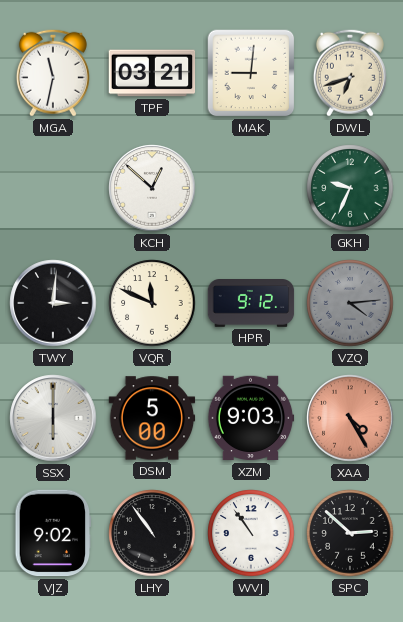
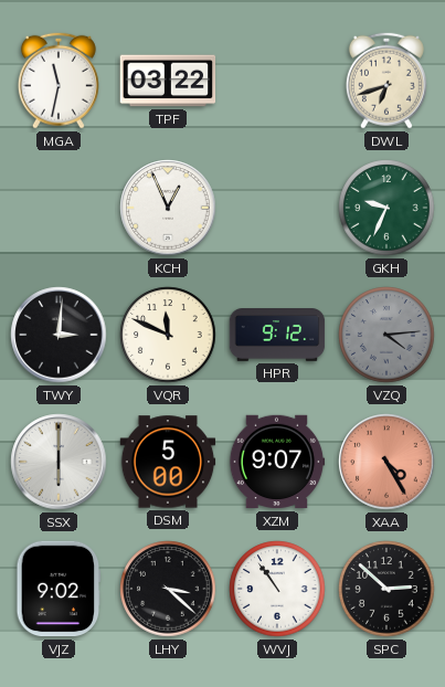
TPF: 03:21 -> 03:22 (168, 81)
MAK: 9:01 -> none (251, 73)
KCH: 12:52 -> 12:56 (168, 208)
XZM: 9:03 -> 9:07 (277, 462)
LHY: 10:54 -> 3:22 (168, 589)
